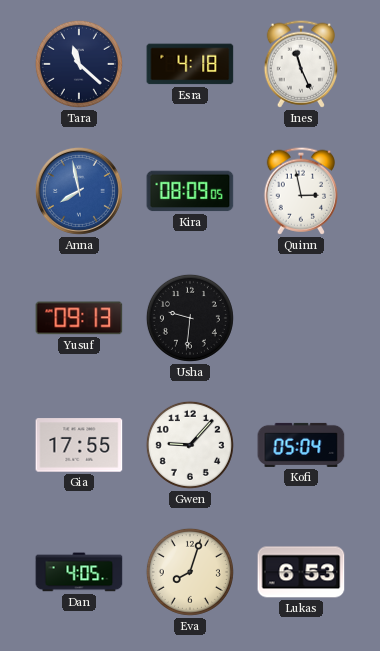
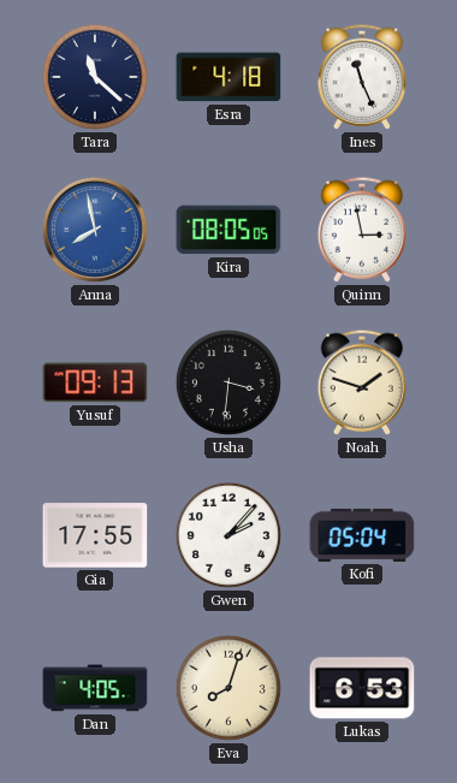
Kira: 08:09 -> 08:05 (228, 230)
Usha: 9:31 -> 3:31 (228, 382)
Noah: none -> 1:48 (361, 382)
Gwen: 9:07 -> 2:07 (228, 535)
